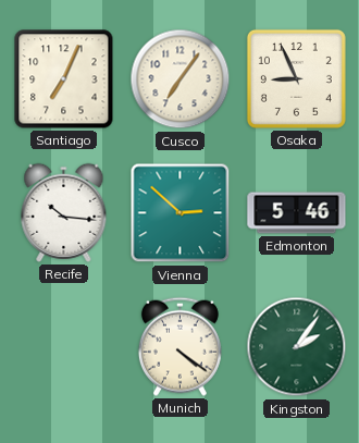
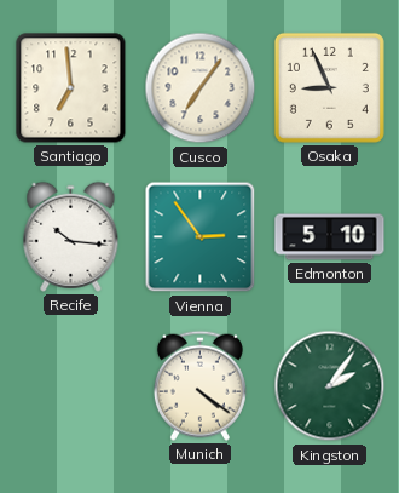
Santiago: 7:04 -> 6:59 (71, 88)
Vienna: 2:52 -> 2:54 (201, 237)
Edmonton: 5:46 -> 5:10 (330, 237)
